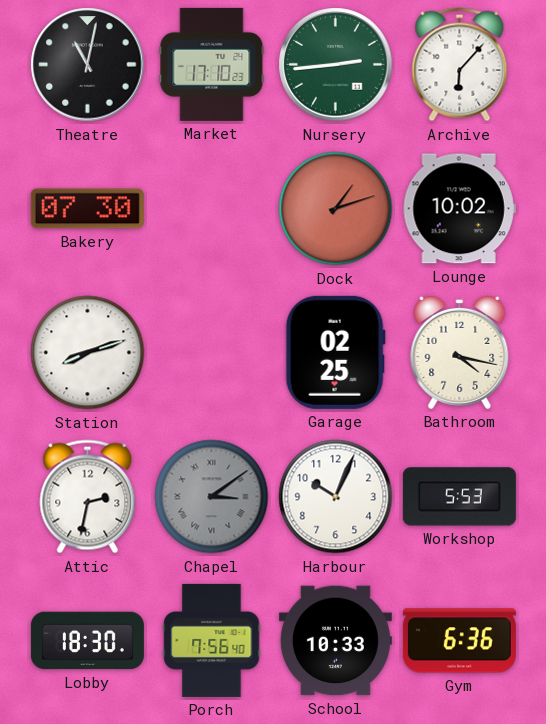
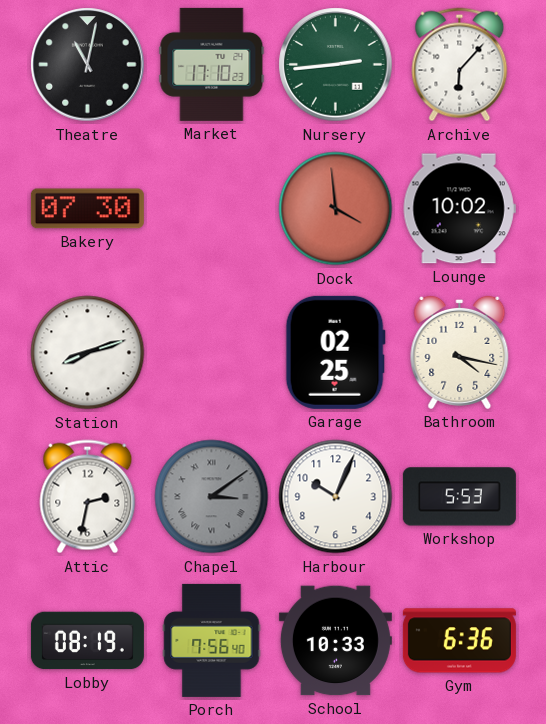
Dock: 1:12 -> 3:59 (336, 209)
Lobby: 18:30 -> 08:19 (87, 641)
